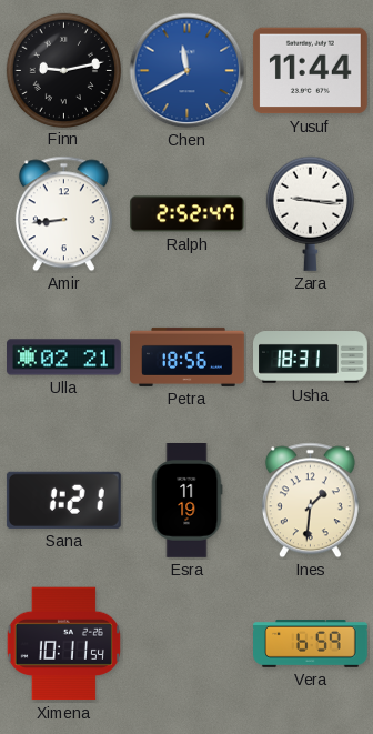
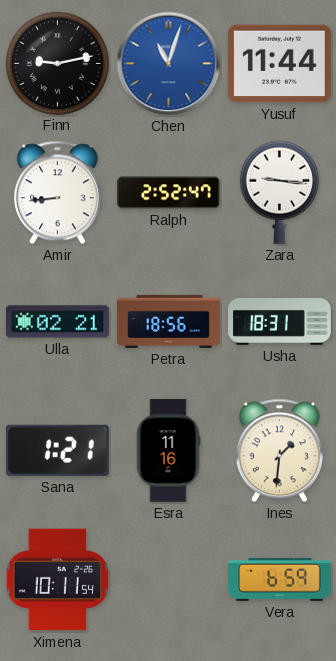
Chen: 11:40 -> 11:03 (169, 64)
Esra: 11:19 -> 11:16 (168, 451)
